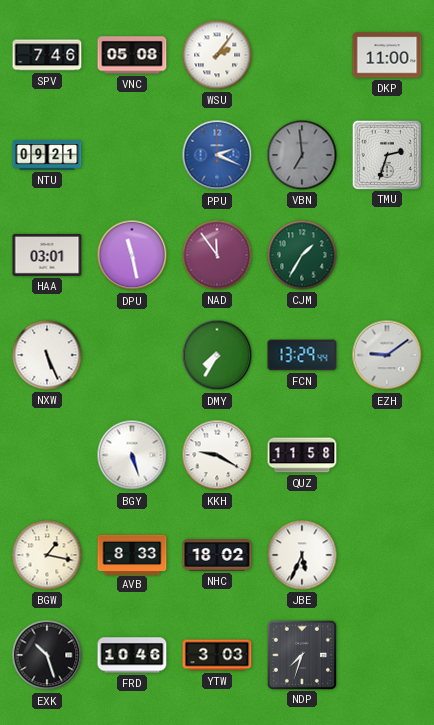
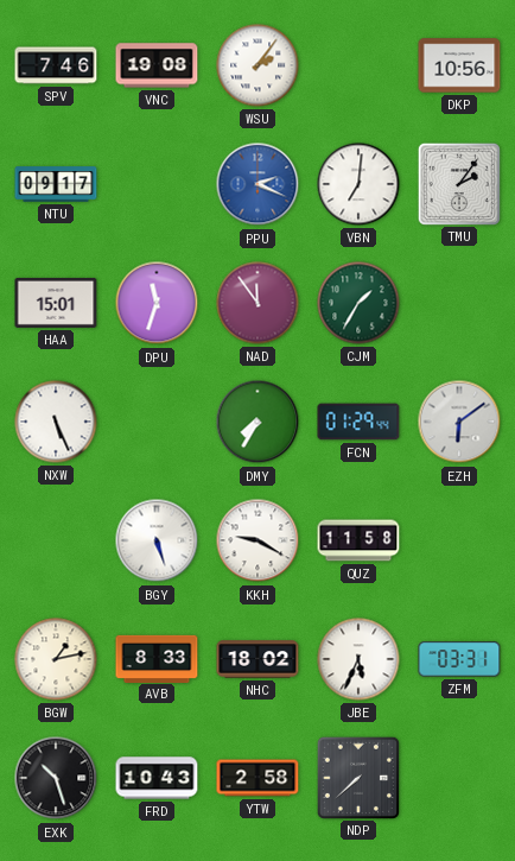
VNC: 05:08 -> 19:08 (157, 65)
DKP: 11:00 -> 10:56 (459, 65)
NTU: 09:21 -> 09:17 (56, 184)
VBN: 6:59 -> 7:01 (358, 184)
VBN dial: grey -> white (358, 184)
TMU: 2:33 -> 2:06 (458, 183)
HAA: 03:01 -> 15:01 (56, 303)
DPU: 11:28 -> 11:33 (157, 303)
FCN: 13:29 -> 01:29 (358, 422)
EZH: 9:09 -> 6:09 (459, 422)
BGW: 1:17 -> 1:13 (56, 659)
ZFM: none -> 03:31 (459, 659)
FRD: 10:46 -> 10:43 (157, 778)
YTW: 3:03 -> 2:58 (257, 778)
NDP: 7:33 -> 7:38 (357, 777)
